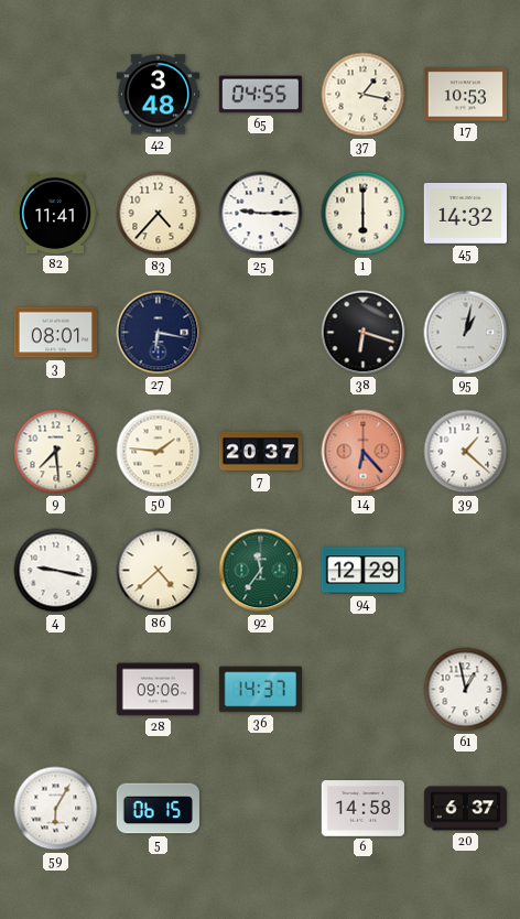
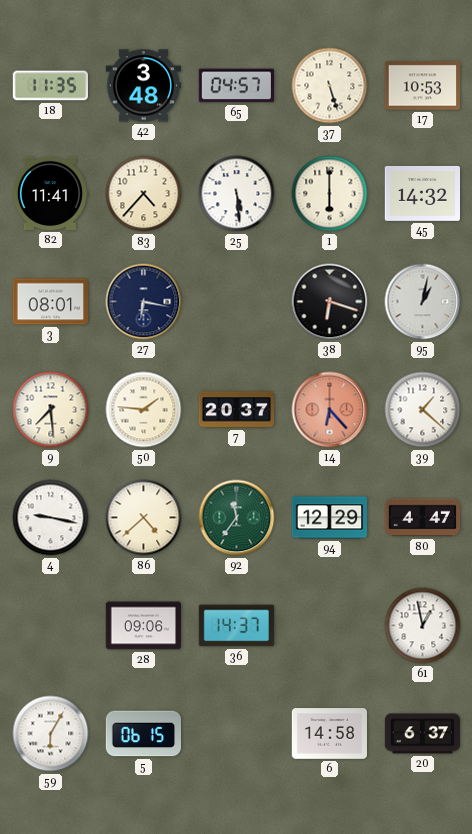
18: none -> 11:35 (50, 86)
65: 04:55 -> 04:57 (236, 86)
37: 1:17 -> 5:27 (330, 86)
25: 9:15 -> 5:29 (237, 194)
80: none -> 4:47 (422, 518)
